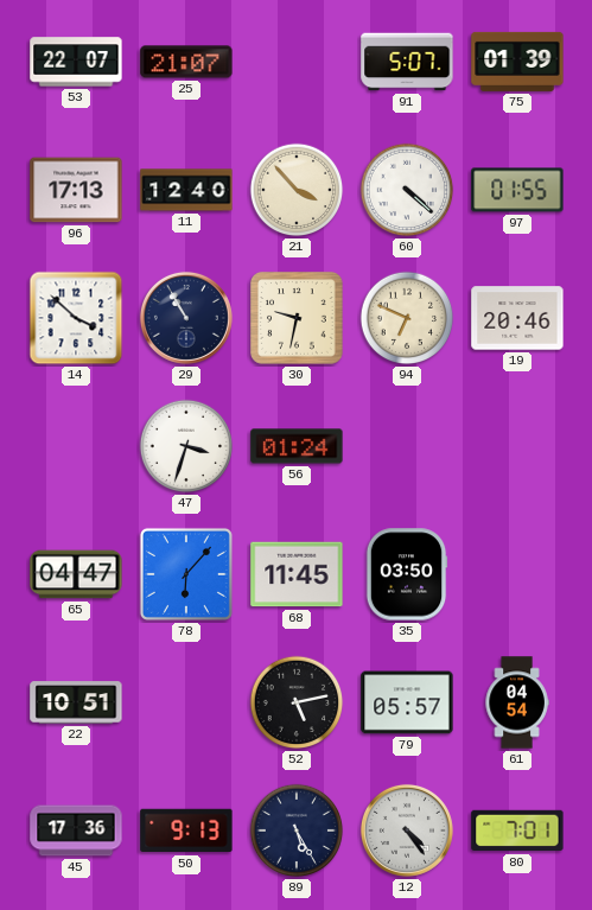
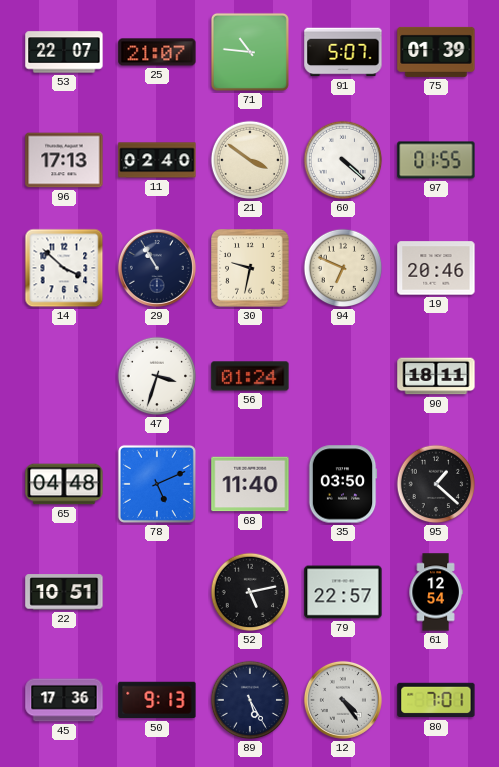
71: none -> 10:46 (250, 52)
11: 12:40 -> 02:40 (157, 160)
21: 3:53 -> 3:51 (250, 160)
90: none -> 18:11 (436, 376)
65: 04:47 -> 04:48 (64, 484)
78: 6:07 -> 5:11 (157, 484)
68: 11:45 -> 11:40 (250, 484)
95: none -> 1:22 (436, 484)
79: 05:57 -> 22:57 (343, 592)
61: 04:54 -> 12:54 (436, 592)
